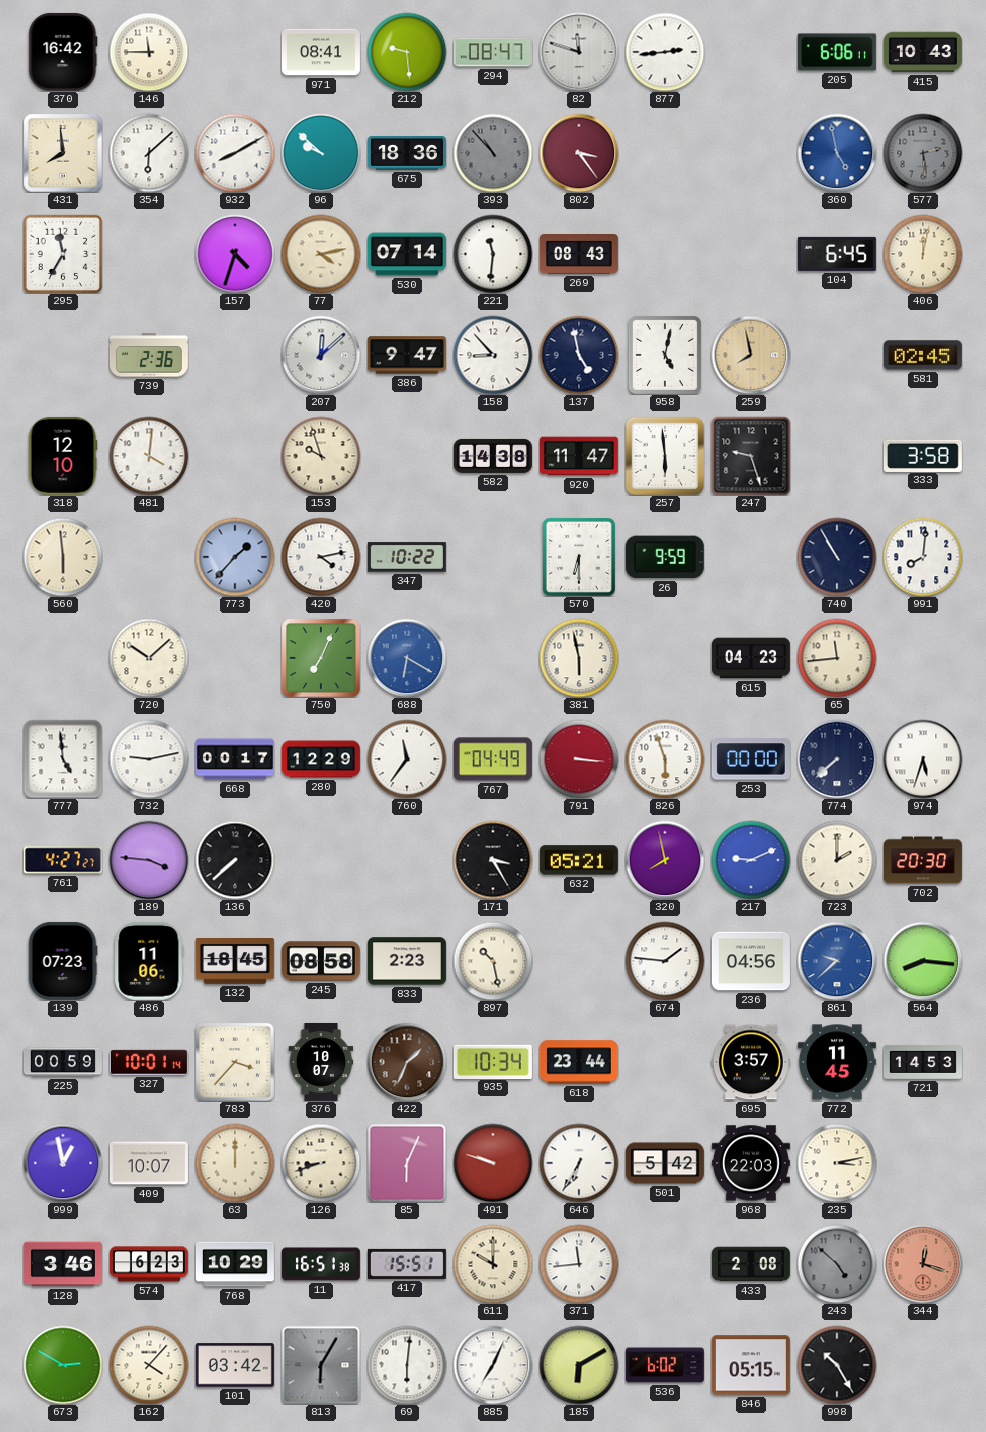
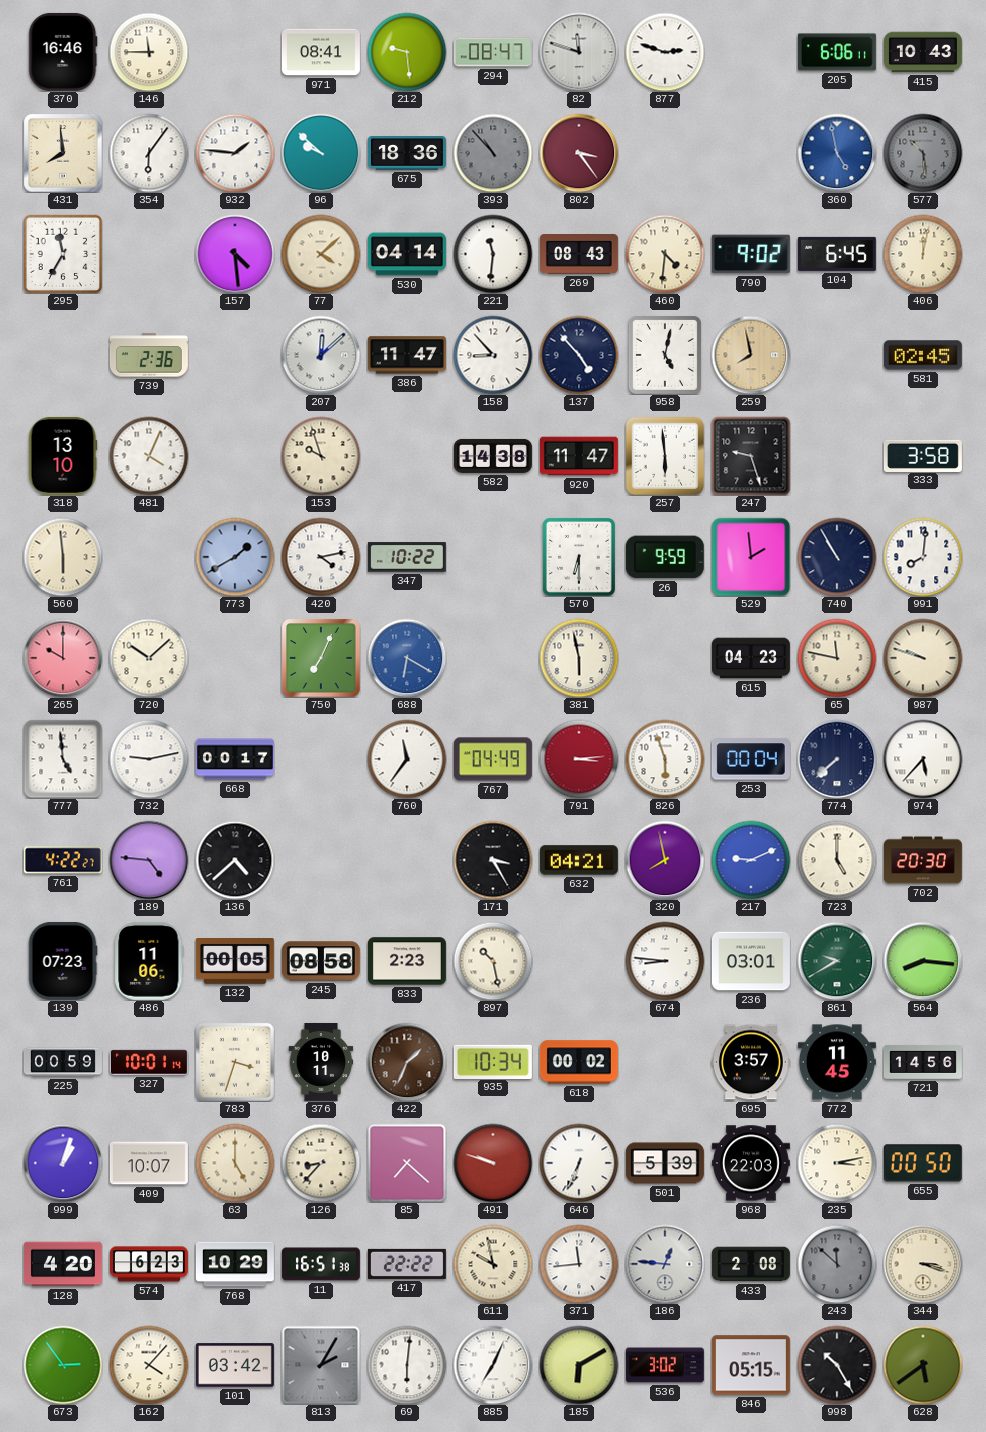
370: 16:42 -> 16:46 (63, 52)
877: 2:44 -> 2:48 (665, 52)
354: 6:08 -> 6:06 (149, 153)
932: 8:10 -> 1:46 (235, 153)
577: 2:29 -> 10:29 (923, 153)
157: 4:33 -> 4:29 (235, 254)
77: 4:13 -> 4:08 (321, 254)
530: 07:14 -> 04:14 (407, 254)
460: none -> 4:31 (665, 254)
790: none -> 9:02 (751, 254)
386: 9:47 -> 11:47 (407, 355)
137: 4:58 -> 4:53 (579, 355)
318: 12:10 -> 13:10 (63, 456)
481: 4:01 -> 4:04 (149, 456)
773: 1:37 -> 1:40 (235, 557)
529: none -> 1:59 (751, 557)
265: none -> 10:00 (63, 658)
65: 11:44 -> 11:47 (837, 658)
987: none -> 9:48 (923, 658)
280: 12:29 -> none (321, 759)
791: 3:16 -> 3:14 (579, 759)
253: 00:00 -> 00:04 (751, 759)
974: 5:33 -> 5:37 (923, 759)
761: 4:27 -> 4:22 (63, 860)
189: 3:46 -> 4:46 (149, 860)
136: 7:38 -> 4:38 (235, 860)
632: 05:21 -> 04:21 (579, 860)
723: 2:00 -> 5:00 (837, 860)
132: 18:45 -> 00:05 (235, 962)
674: 1:46 -> 8:46 (665, 961)
236: 04:56 -> 03:01 (751, 961)
861: 9:38 -> 9:40 (837, 961)
861 dial: blue -> green (837, 961)
783: 3:37 -> 3:33 (235, 1062)
376: 10:07 -> 10:11 (321, 1062)
618: 23:44 -> 00:02 (579, 1062)
721: 14:53 -> 14:56 (924, 1062)
999: 12:58 -> 1:03 (63, 1163)
63: 12:00 -> 5:00 (235, 1163)
126: 8:42 -> 8:37 (321, 1163)
85: 6:04 -> 7:22 (407, 1163)
646: 6:35 -> 6:34 (579, 1163)
501: 5:42 -> 5:39 (665, 1163)
655: none -> 00:50 (923, 1163)
128: 3:46 -> 4:20 (63, 1264)
417: 15:51 -> 22:22 (407, 1264)
611: 10:00 -> 9:58 (493, 1264)
186: none -> 12:46 (665, 1264)
243: 4:52 -> 11:52 (837, 1264)
344: 12:18 -> 3:18 (923, 1264)
344 dial: salmon -> cream (923, 1264)
673: 2:50 -> 2:54 (63, 1365)
813: 6:05 -> 2:05 (321, 1365)
536: 6:02 -> 3:02 (665, 1365)
628: none -> 5:39 (923, 1365)
